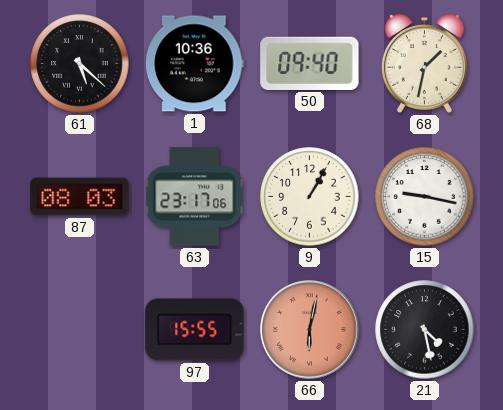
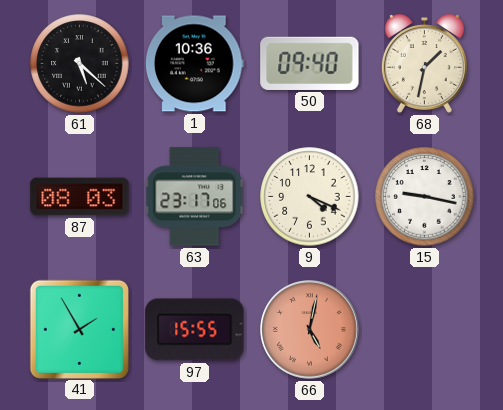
9: 1:05 -> 4:19 (310, 197)
41: none -> 1:55 (79, 329)
66: 6:02 -> 5:02 (310, 330)
21: 4:28 -> none (425, 330)
